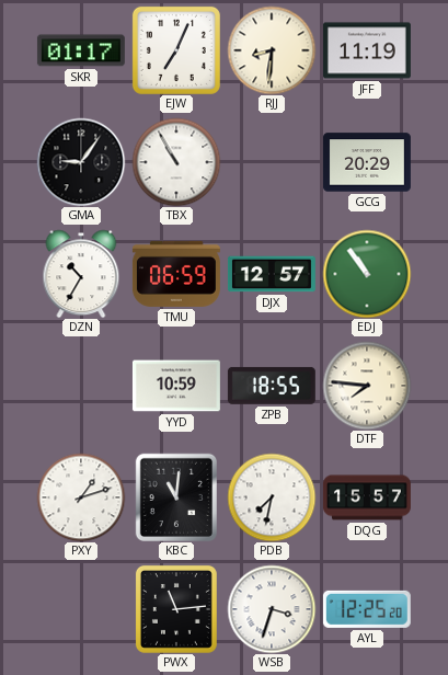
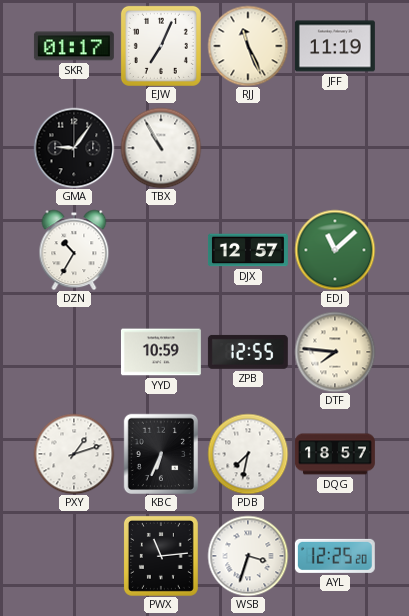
RJJ: 8:31 -> 11:26 (248, 46)
GCG: 20:29 -> none (367, 162)
TMU: 06:59 -> none (176, 274)
EDJ: 10:54 -> 11:08 (335, 250)
ZPB: 18:55 -> 12:55 (248, 352)
KBC: 11:01 -> 6:34 (160, 453)
DQG: 15:57 -> 18:57 (335, 454)
